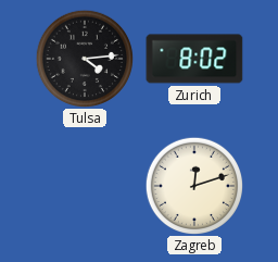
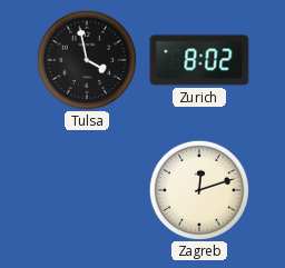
Tulsa: 4:14 -> 3:58 (86, 59)
